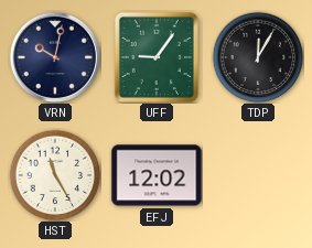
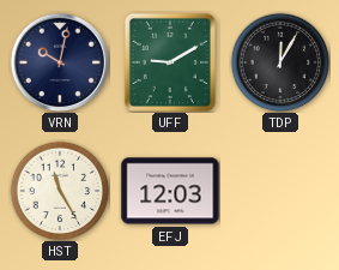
UFF: 9:06 -> 9:10 (170, 62)
EFJ: 12:02 -> 12:03 (170, 191)
